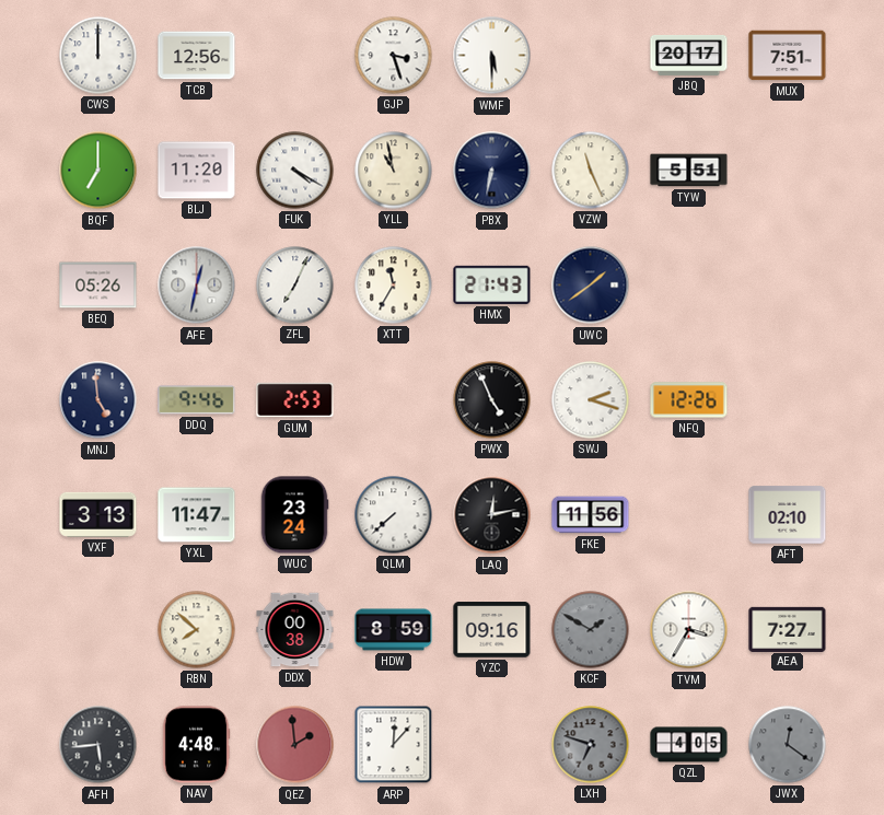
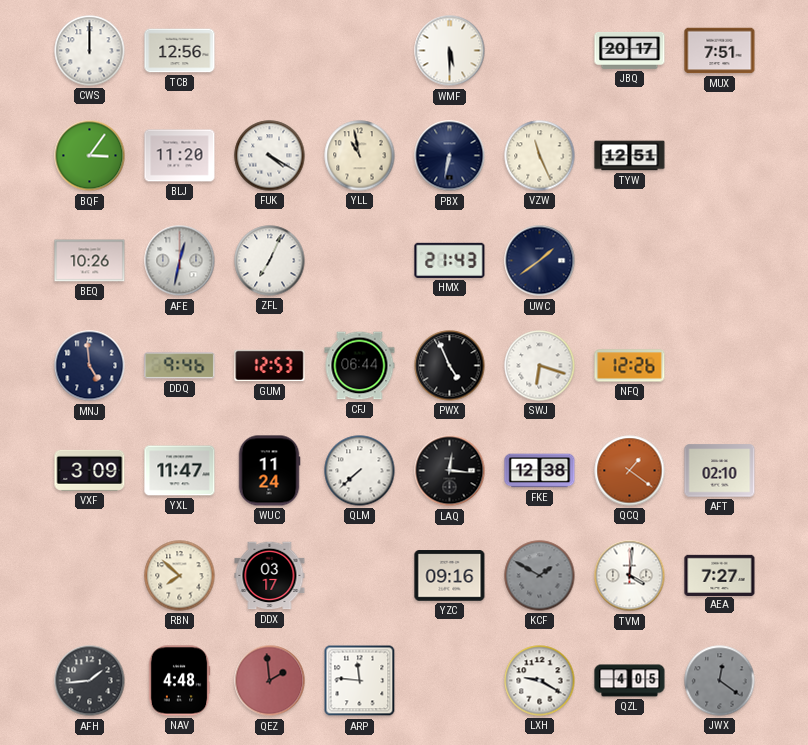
GJP: 3:27 -> none (394, 56)
BQF: 7:00 -> 3:06 (90, 156)
TYW: 5:51 -> 12:51 (630, 156)
BEQ: 05:26 -> 10:26 (90, 261)
XTT: 11:35 -> none (394, 286)
GUM: 2:53 -> 12:53 (270, 366)
CFJ: none -> 06:44 (360, 366)
SWJ: 2:18 -> 6:18 (540, 366)
VXF: 3:13 -> 3:09 (90, 470)
WUC: 23:24 -> 11:24 (269, 471)
LAQ: 12:13 -> 12:16 (450, 471)
FKE: 11:56 -> 12:38 (540, 471)
QCQ: none -> 1:21 (630, 471)
DDX: 00:38 -> 03:17 (270, 576)
HDW: 8:59 -> none (394, 630)
TVM: 3:35 -> 4:01 (630, 576)
AFH: 5:44 -> 1:44 (90, 681)
ARP: 12:07 -> 11:46 (360, 681)
LXH: 6:48 -> 9:20 (540, 681)
LXH dial: grey -> white (540, 681)
